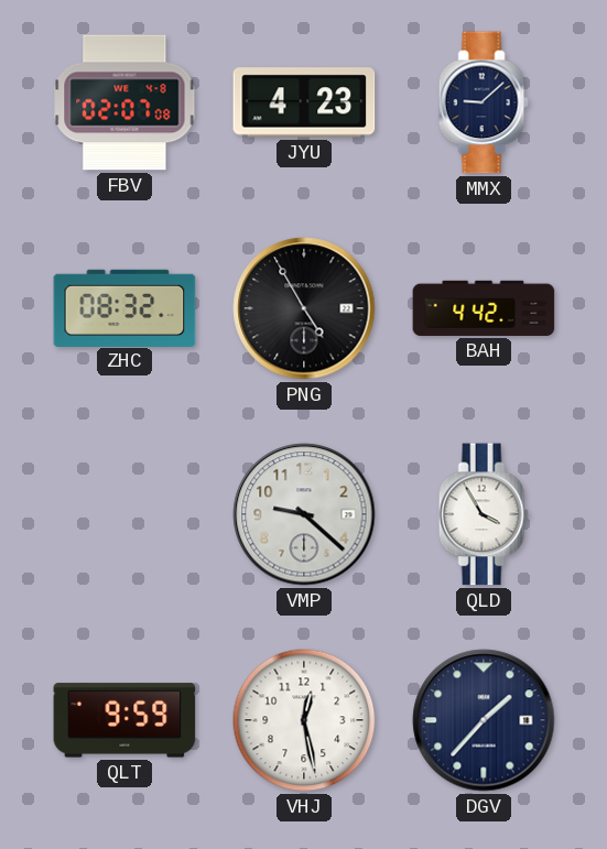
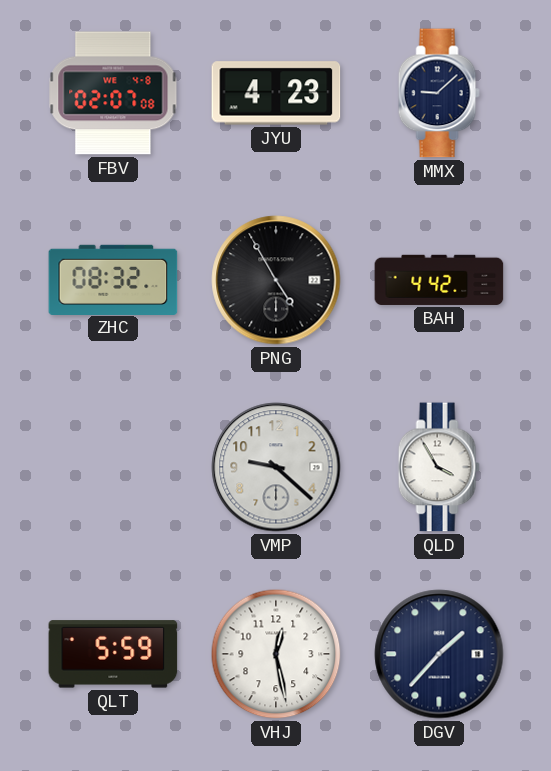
QLT: 9:59 -> 5:59 (113, 654)
